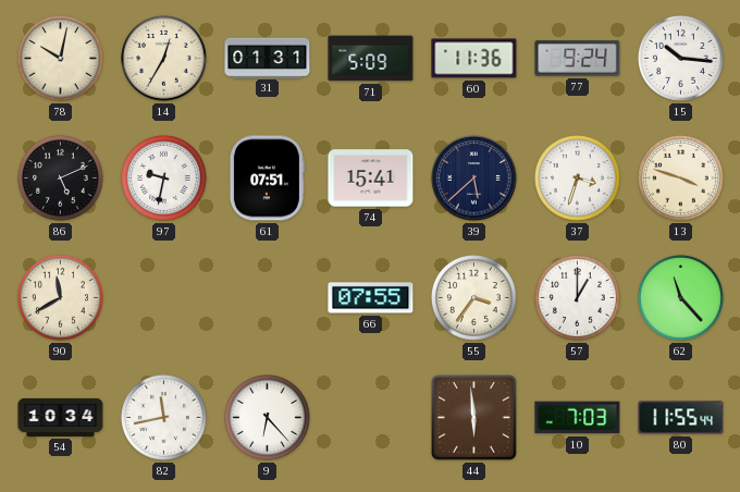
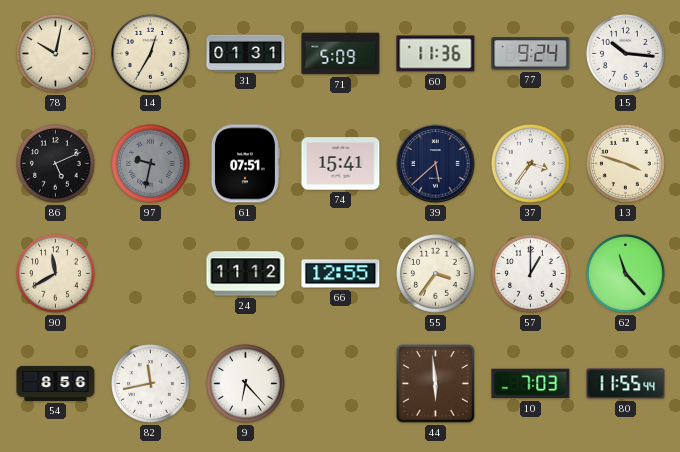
97 dial: white -> grey (151, 164)
37: 3:33 -> 3:36 (531, 164)
24: none -> 11:12 (246, 274)
66: 07:55 -> 12:55 (341, 274)
54: 10:34 -> 8:56 (56, 383)
